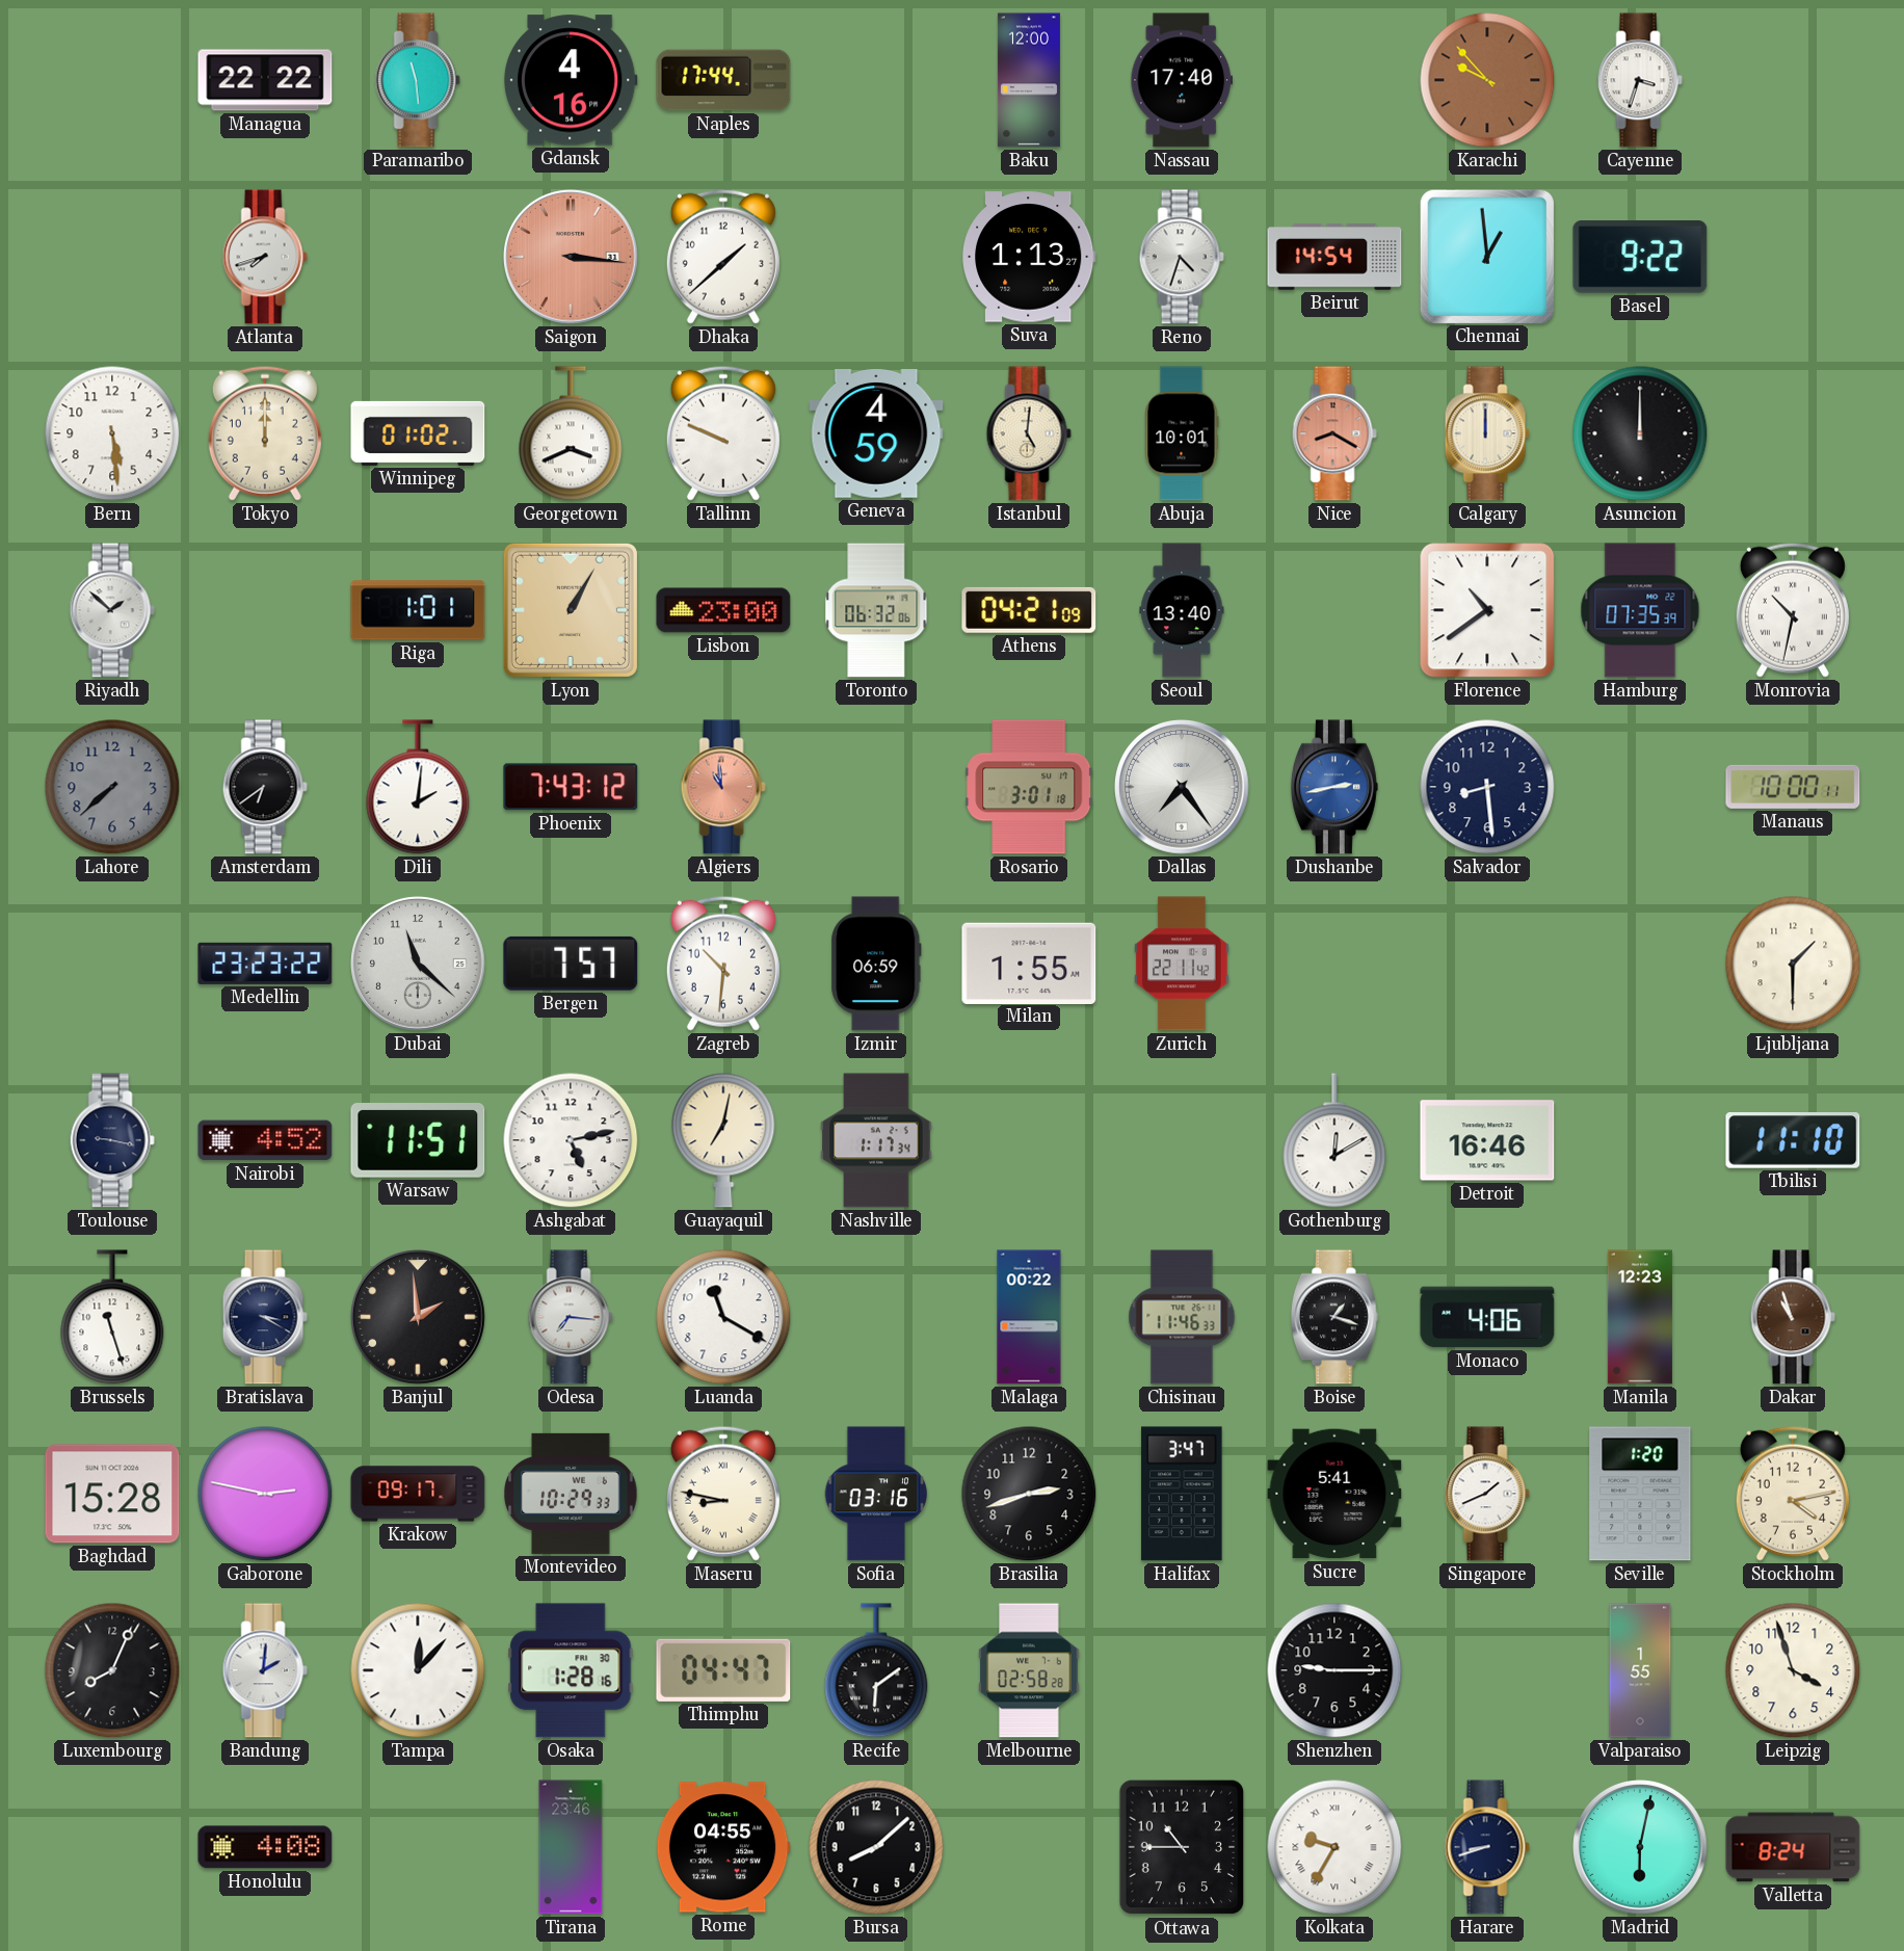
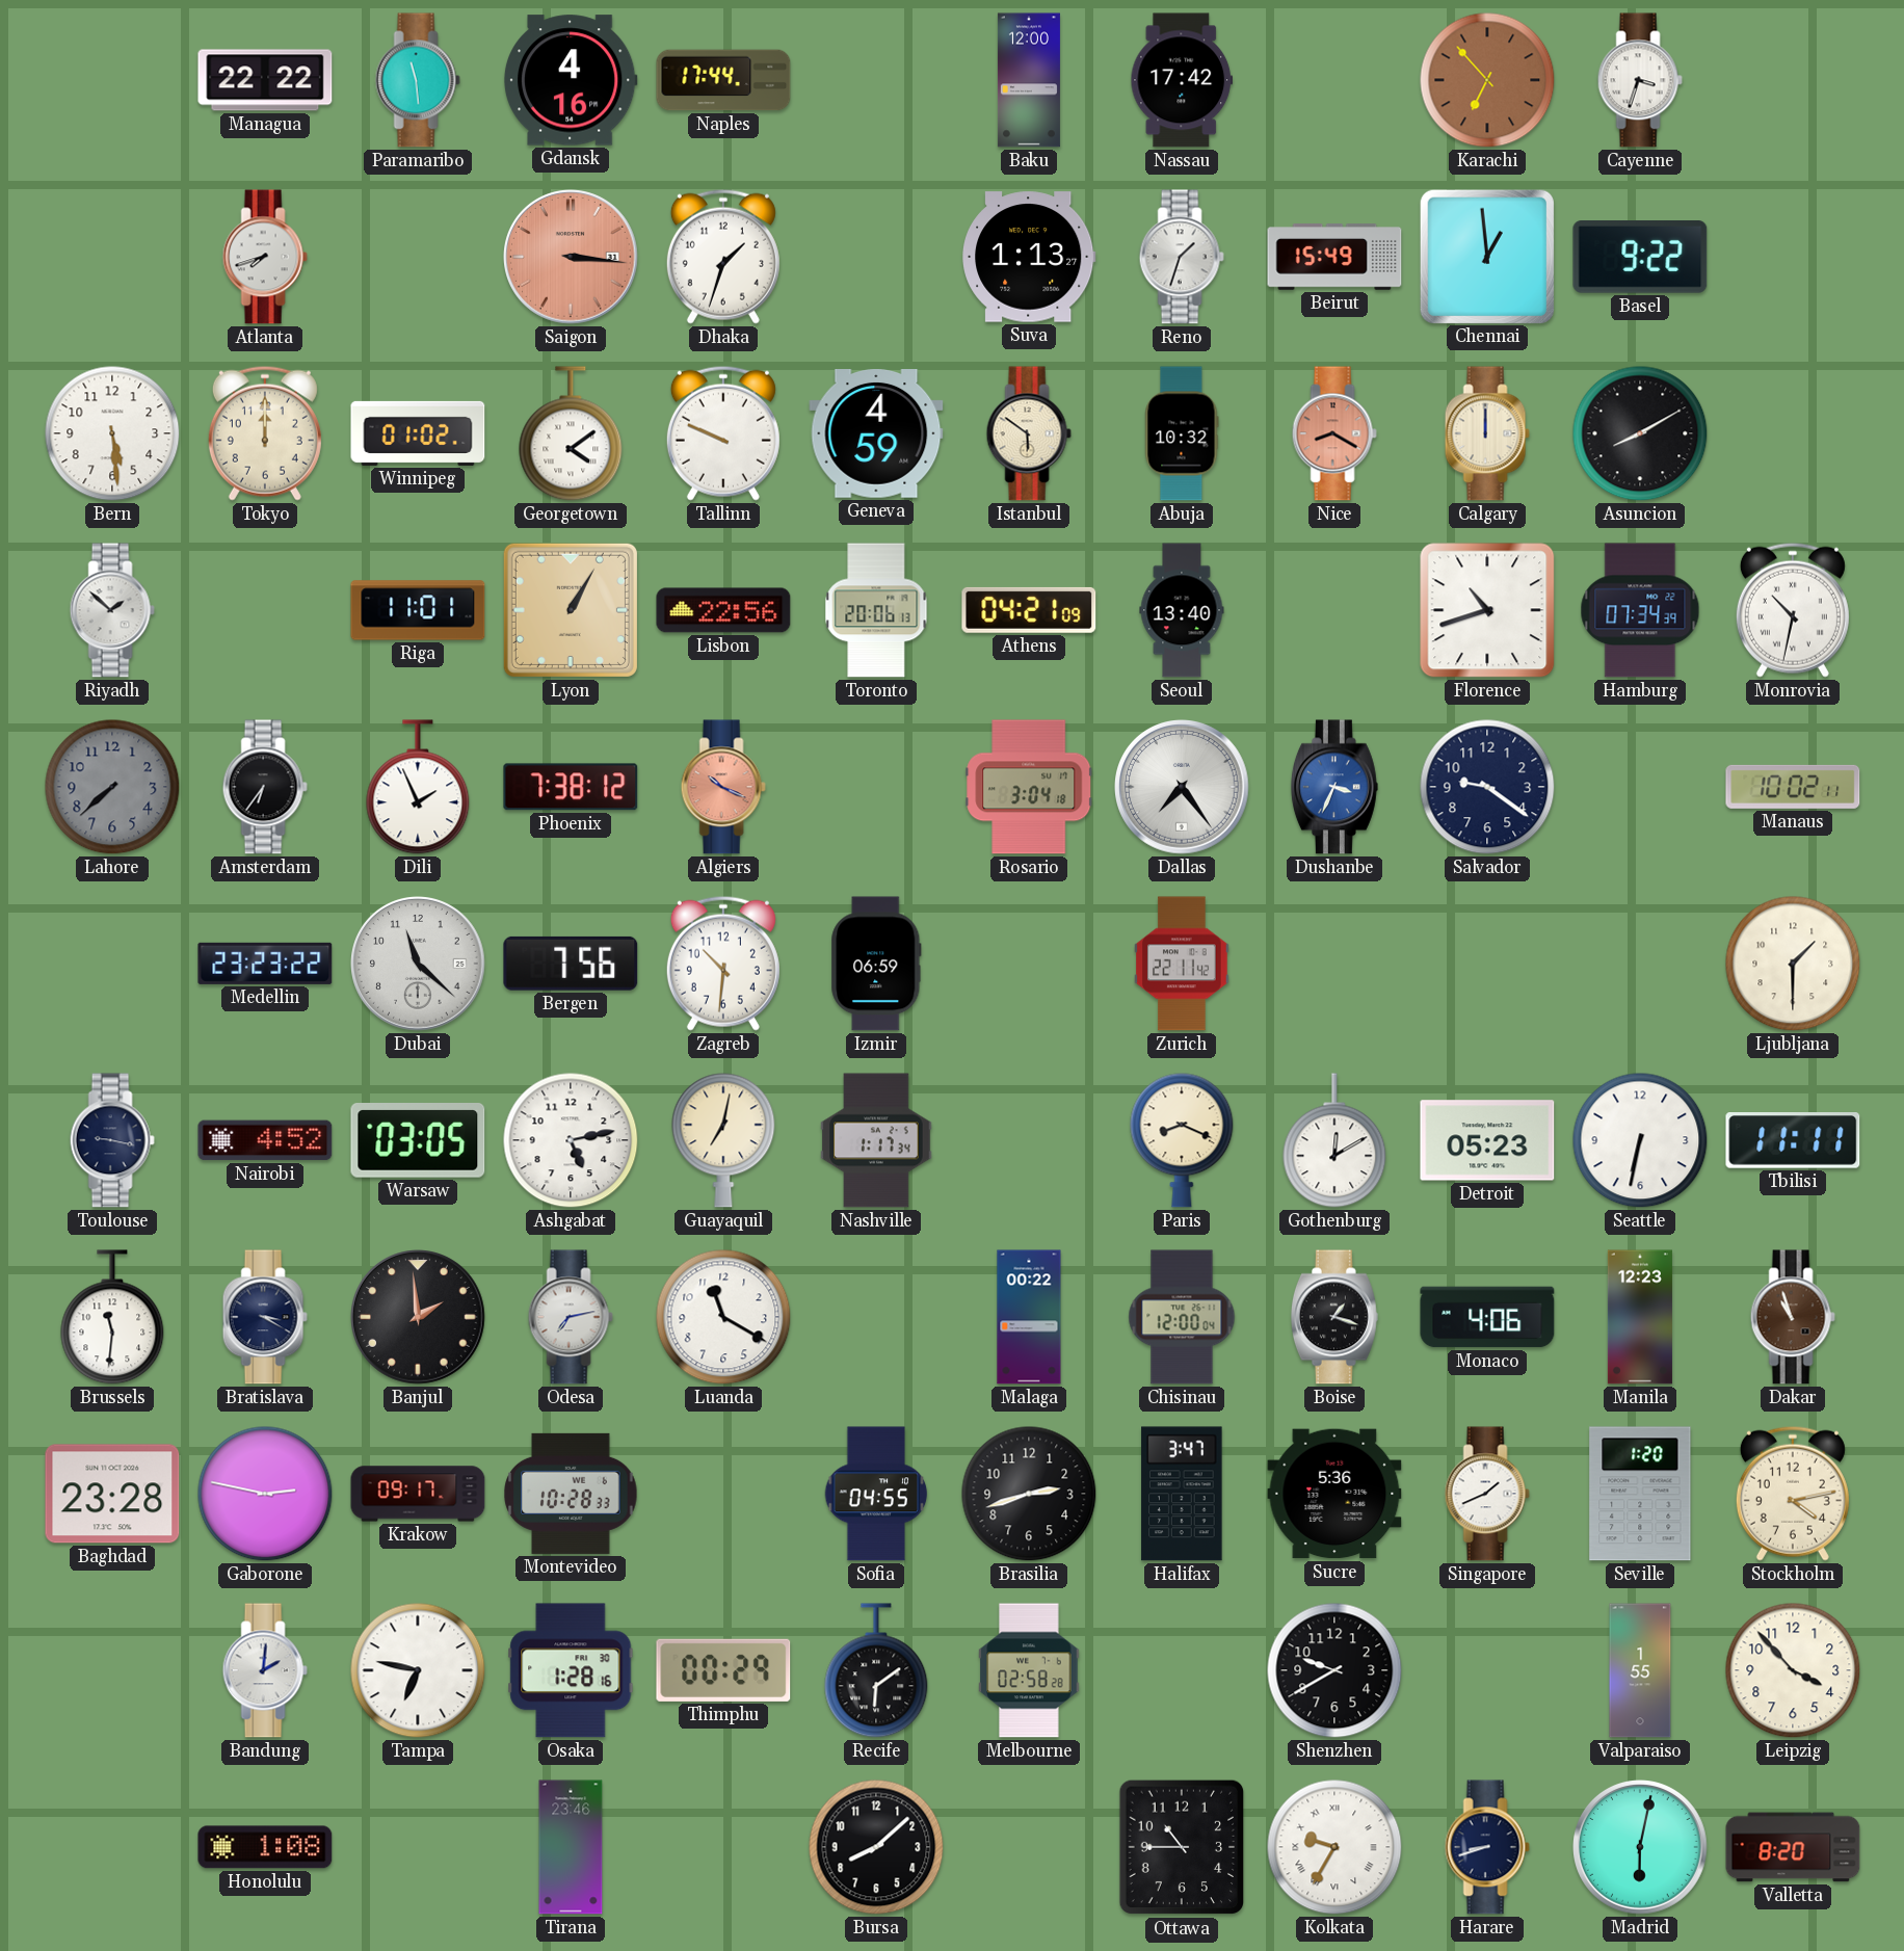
Nassau: 17:40 -> 17:42 (1182, 80)
Karachi: 9:53 -> 6:53 (1487, 80)
Dhaka: 1:38 -> 1:33 (723, 257)
Reno: 4:33 -> 1:33 (1182, 257)
Beirut: 14:54 -> 15:49 (1334, 257)
Georgetown: 3:41 -> 4:09 (571, 433)
Istanbul: 5:01 -> 5:51 (1029, 433)
Abuja: 10:01 -> 10:32 (1182, 433)
Asuncion: 12:00 -> 8:10 (1640, 433)
Riga: 1:01 -> 11:01 (418, 610)
Lisbon: 23:00 -> 22:56 (723, 610)
Toronto: 06:32 -> 20:06 (876, 610)
Florence: 10:39 -> 10:42 (1487, 610)
Hamburg: 07:35 -> 07:34 (1640, 610)
Amsterdam: 6:39 -> 6:36 (265, 787)
Dili: 2:01 -> 1:56 (418, 787)
Phoenix: 7:43 -> 7:38 (571, 787)
Algiers: 10:59 -> 10:19 (723, 787)
Rosario: 3:01 -> 3:04 (1029, 787)
Dushanbe: 2:43 -> 3:34 (1334, 787)
Salvador: 8:29 -> 9:21 (1487, 787)
Manaus: 10:00 -> 10:02 (1793, 787)
Bergen: 7:57 -> 7:56 (571, 964)
Milan: 1:55 -> none (1029, 963)
Warsaw: 11:51 -> 03:05 (418, 1141)
Paris: none -> 8:19 (1182, 1140)
Detroit: 16:46 -> 05:23 (1487, 1140)
Seattle: none -> 6:32 (1640, 1140)
Tbilisi: 11:10 -> 11:11 (1793, 1140)
Brussels: 11:27 -> 11:31 (112, 1317)
Odesa: 7:16 -> 7:13 (571, 1317)
Chisinau: 11:46 -> 12:00 (1182, 1317)
Baghdad: 15:28 -> 23:28 (112, 1494)
Montevideo: 10:29 -> 10:28 (571, 1494)
Maseru: 8:47 -> none (723, 1494)
Sofia: 03:16 -> 04:55 (876, 1494)
Sucre: 5:41 -> 5:36 (1334, 1494)
Luxembourg: 8:04 -> none (112, 1670)
Tampa: 12:07 -> 6:47 (418, 1670)
Thimphu: 04:47 -> 00:29 (723, 1670)
Shenzhen: 9:15 -> 9:40 (1334, 1670)
Leipzig: 3:57 -> 3:53 (1793, 1670)
Honolulu: 4:08 -> 1:08 (265, 1847)
Rome: 04:55 -> none (723, 1847)
Valletta: 8:24 -> 8:20 (1793, 1847)
